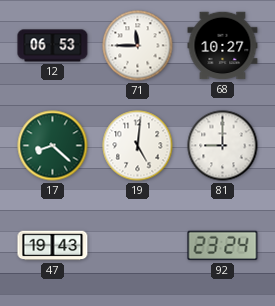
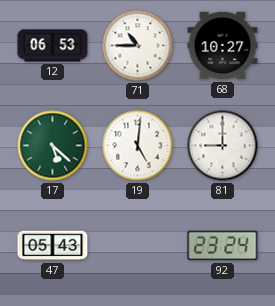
71: 11:45 -> 10:45 (138, 46)
17: 8:22 -> 5:22 (53, 146)
47: 19:43 -> 05:43 (53, 246)
